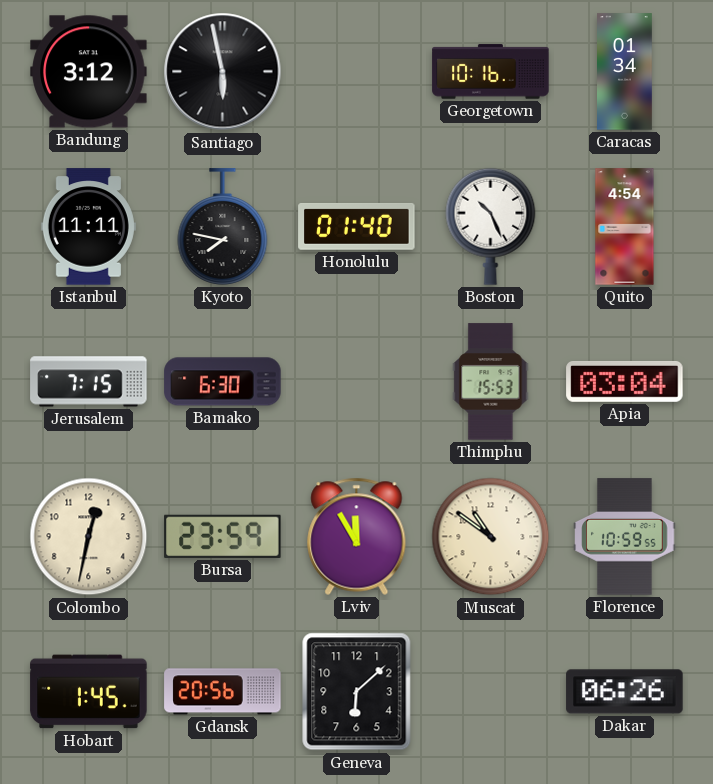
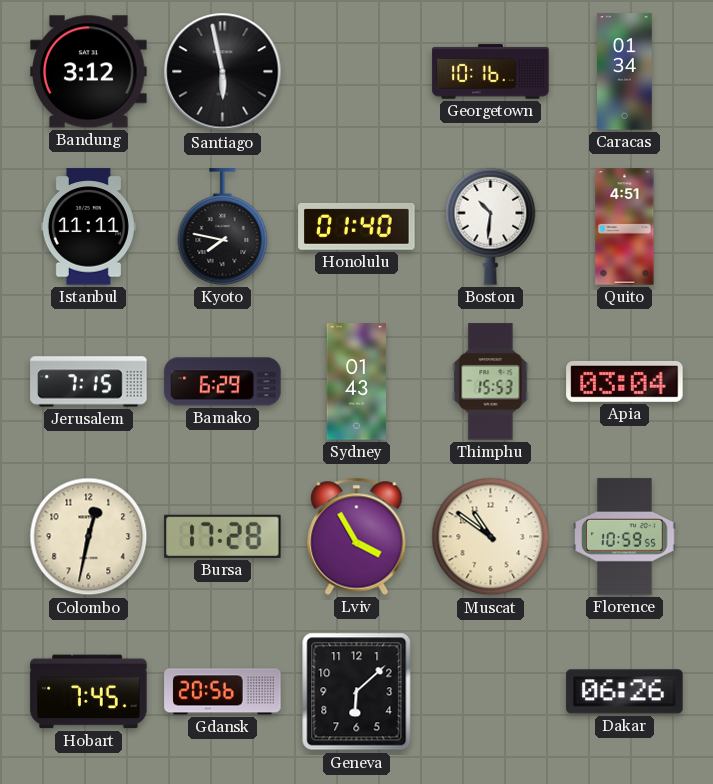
Boston: 10:26 -> 10:31 (491, 226)
Quito: 4:54 -> 4:51 (625, 227)
Bamako: 6:30 -> 6:29 (223, 382)
Sydney: none -> 01:43 (356, 382)
Bursa: 23:59 -> 17:28 (223, 536)
Lviv: 11:55 -> 3:55 (357, 536)
Hobart: 1:45 -> 7:45 (89, 692)
